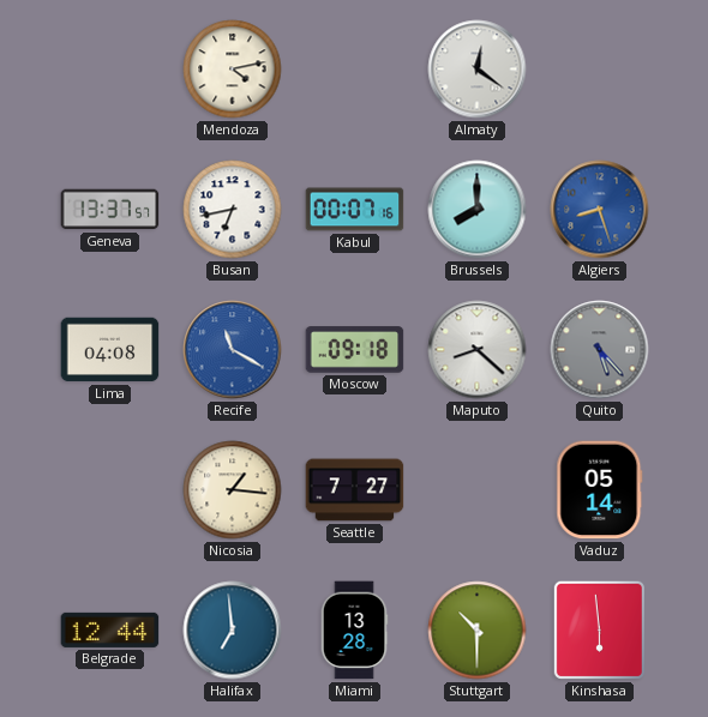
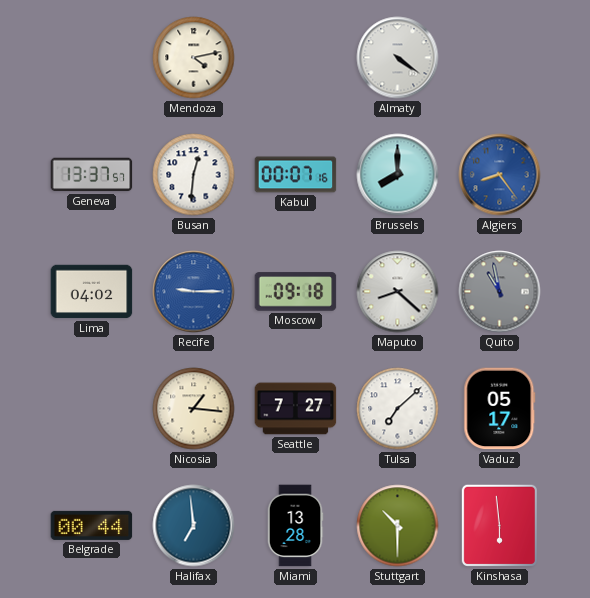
Almaty: 12:21 -> 4:21 (398, 58)
Busan: 6:43 -> 12:31 (194, 175)
Algiers: 8:27 -> 8:24 (500, 175)
Lima: 04:08 -> 04:02 (92, 292)
Recife: 11:20 -> 9:15 (194, 292)
Quito: 5:23 -> 10:58 (500, 292)
Tulsa: none -> 7:08 (398, 409)
Vaduz: 05:14 -> 05:17 (500, 409)
Belgrade: 12:44 -> 00:44 (92, 525)
